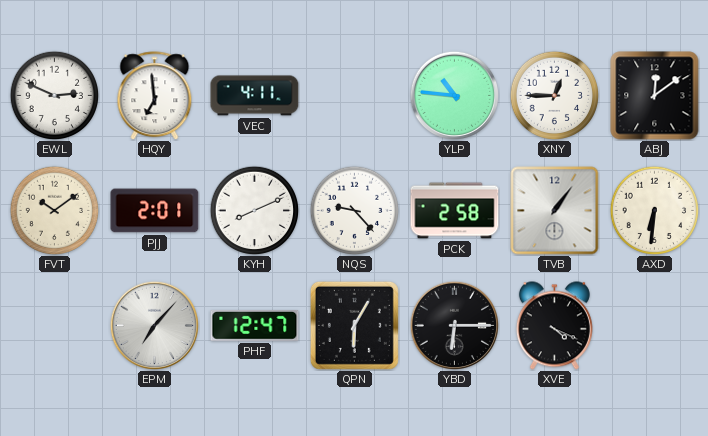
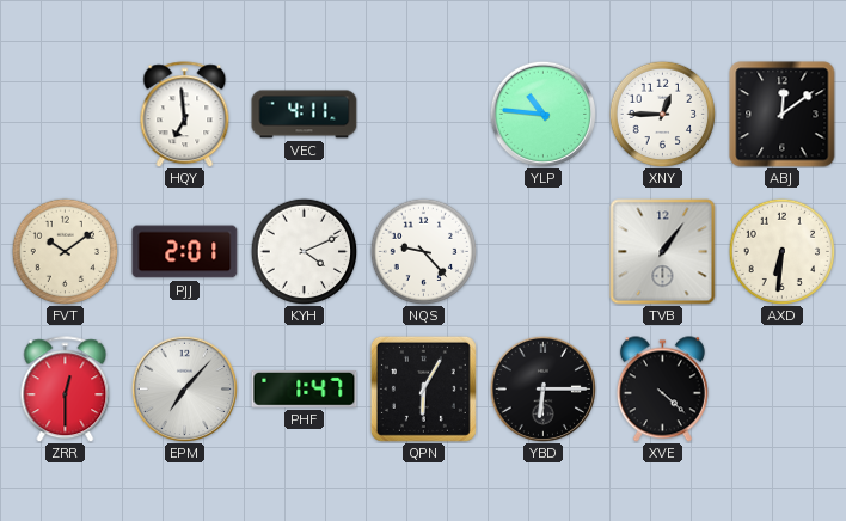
EWL: 2:49 -> none (54, 95)
KYH: 8:11 -> 4:11 (304, 251)
PCK: 2:58 -> none (455, 211)
ZRR: none -> 12:30 (66, 390)
PHF: 12:47 -> 1:47 (305, 390)
XVE: 4:19 -> 4:22 (662, 390)
